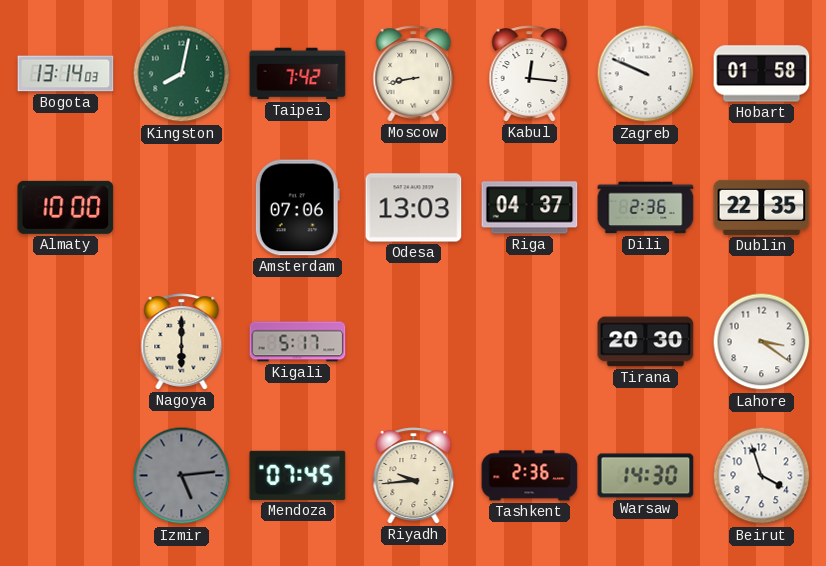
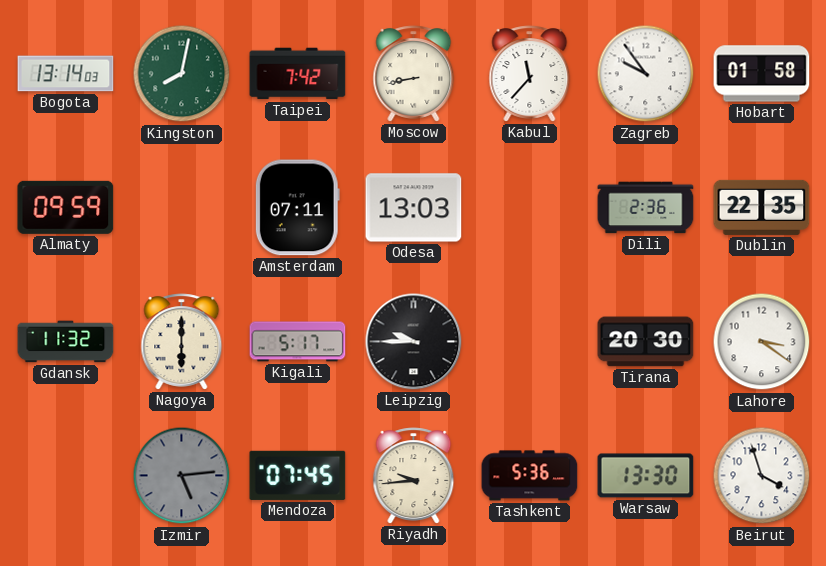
Kabul: 12:16 -> 11:37 (530, 74)
Zagreb: 9:49 -> 9:54 (646, 74)
Almaty: 10:00 -> 09:59 (66, 207)
Amsterdam: 07:06 -> 07:11 (297, 208)
Riga: 04:37 -> none (530, 208)
Gdansk: none -> 11:32 (66, 342)
Leipzig: none -> 9:45 (414, 342)
Tashkent: 2:36 -> 5:36 (530, 476)
Warsaw: 14:30 -> 13:30 (646, 476)
